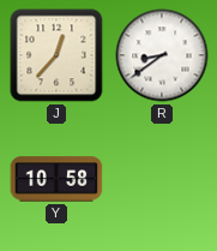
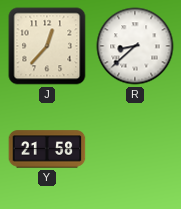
R: 8:39 -> 8:38 (135, 46)
Y: 10:58 -> 21:58 (47, 149)
